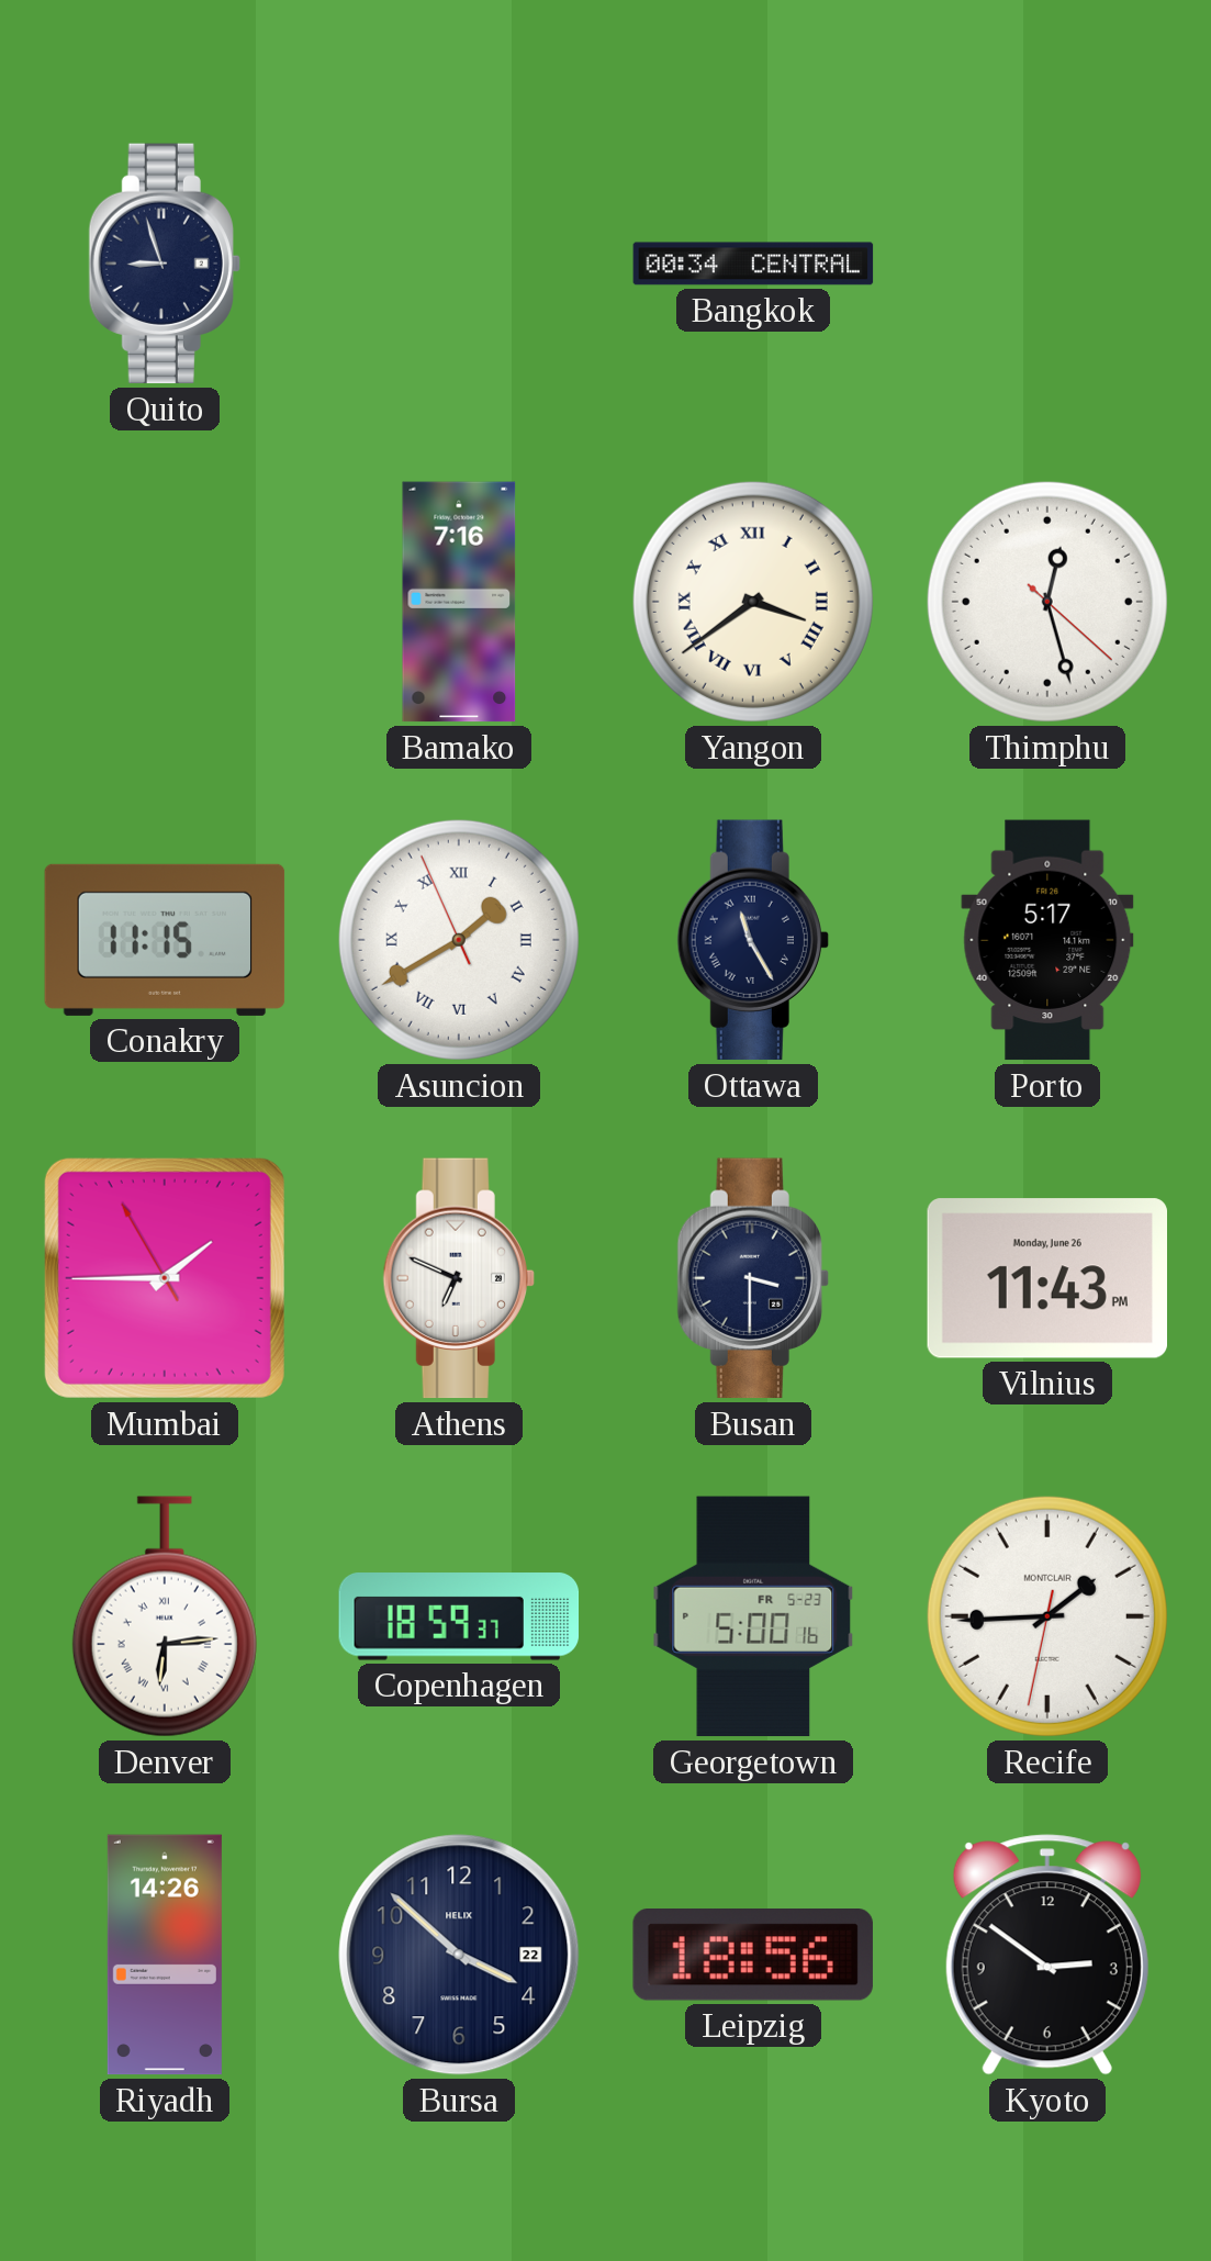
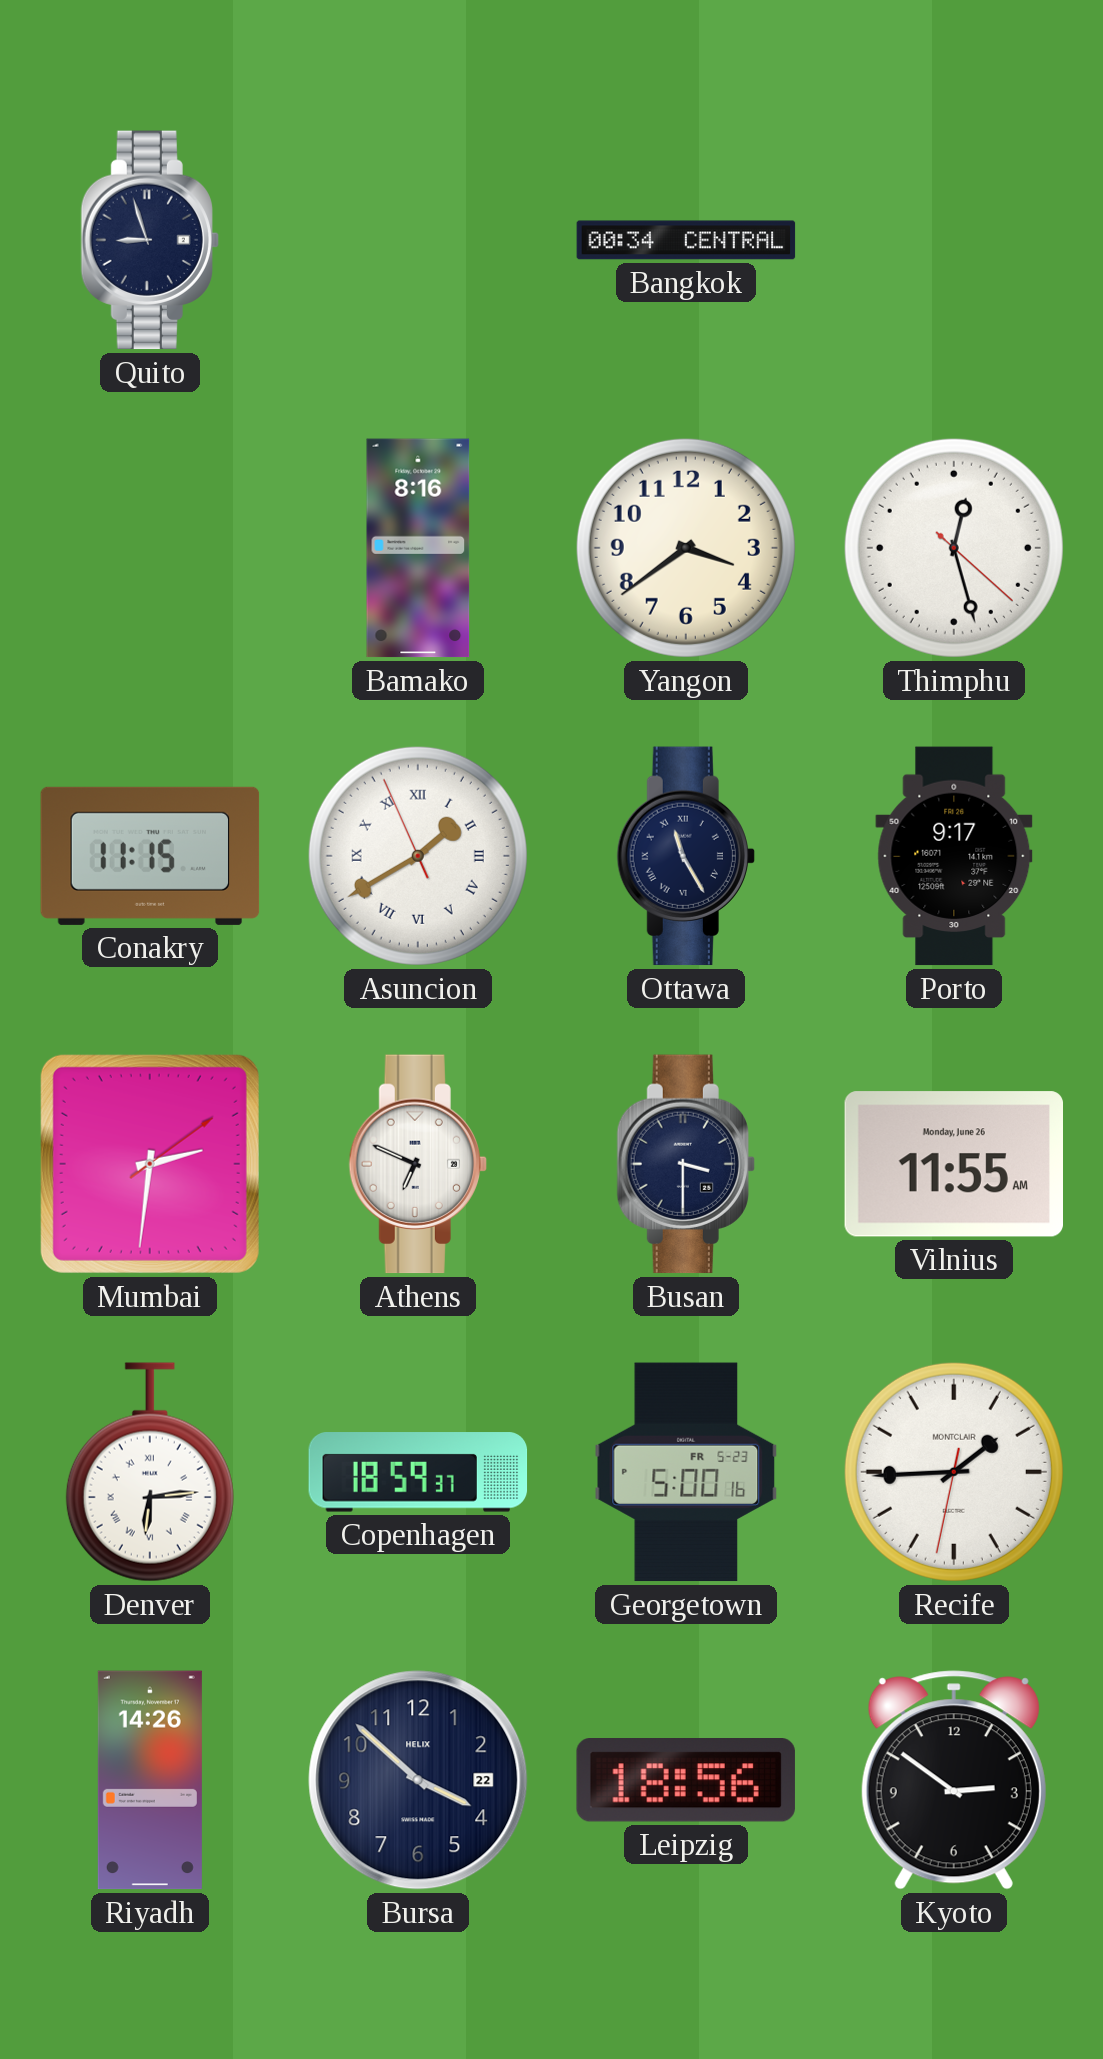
Bamako: 7:16 -> 8:16 (418, 548)
Yangon numerals: Roman -> Arabic (686, 548)
Porto: 5:17 -> 9:17 (954, 856)
Mumbai: 1:44 -> 2:31 (150, 1164)
Vilnius: 11:43 -> 11:55 (953, 1164)
